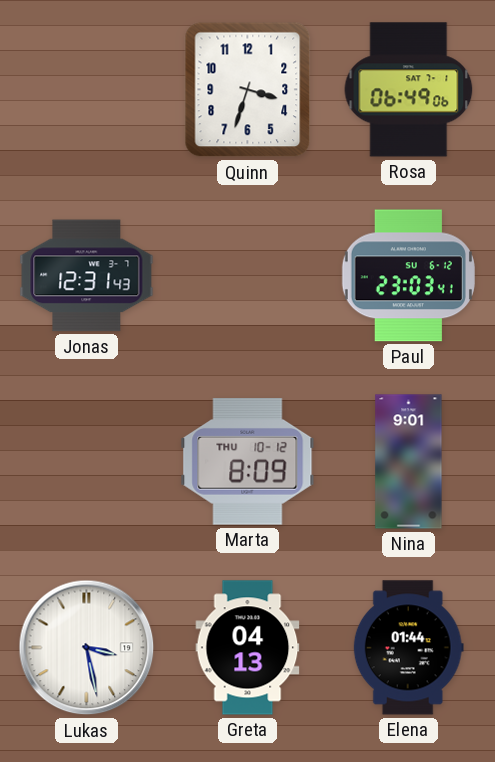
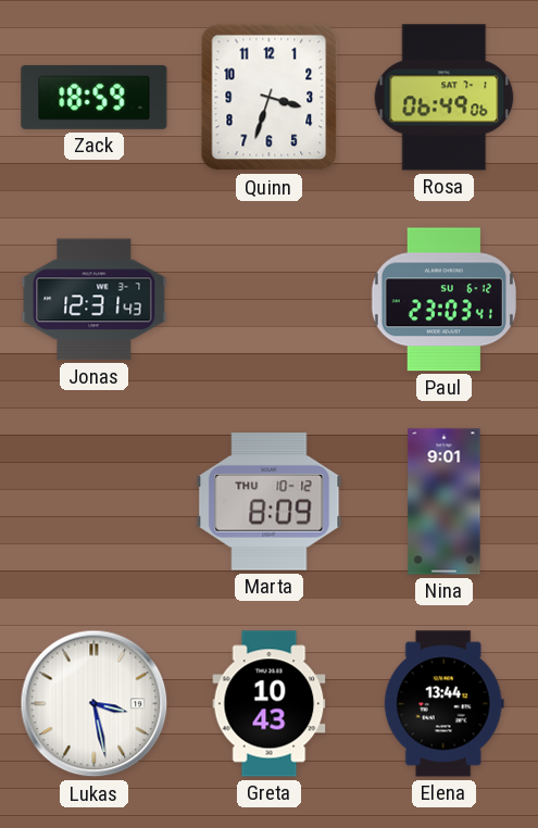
Zack: none -> 18:59 (95, 97)
Greta: 04:13 -> 10:43 (270, 704)
Elena: 01:44 -> 13:44 (443, 704)
